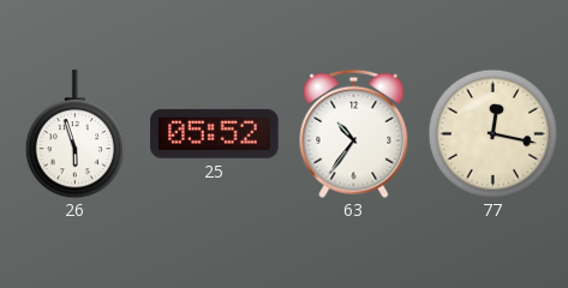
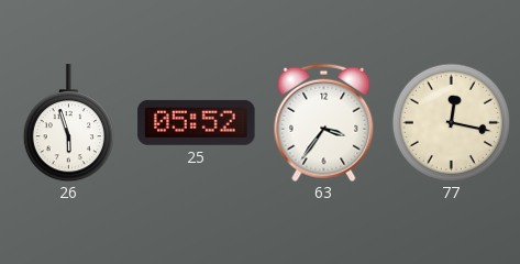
63: 10:36 -> 3:36 (324, 122)
